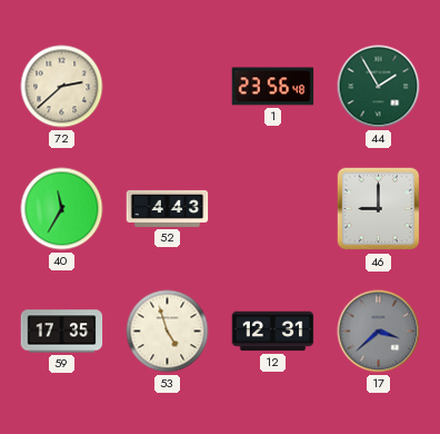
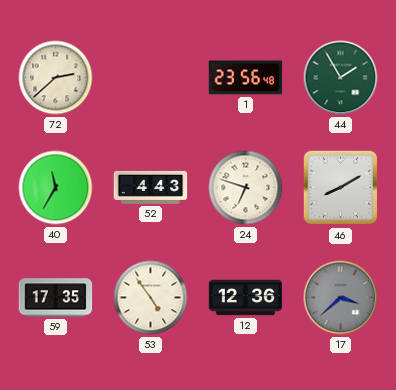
24: none -> 6:48 (246, 188)
46: 9:00 -> 8:10 (341, 188)
53: 4:57 -> 4:54 (151, 298)
12: 12:31 -> 12:36 (246, 298)
